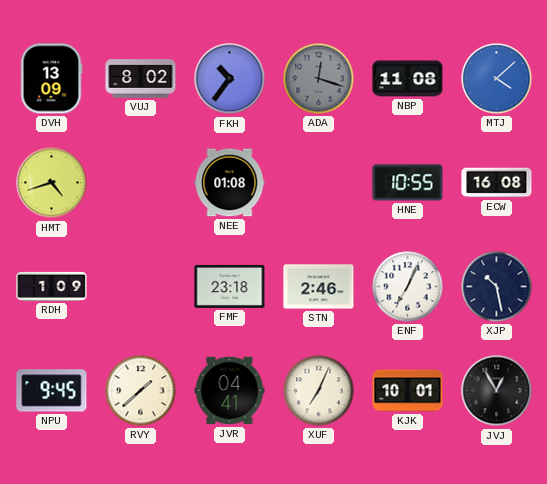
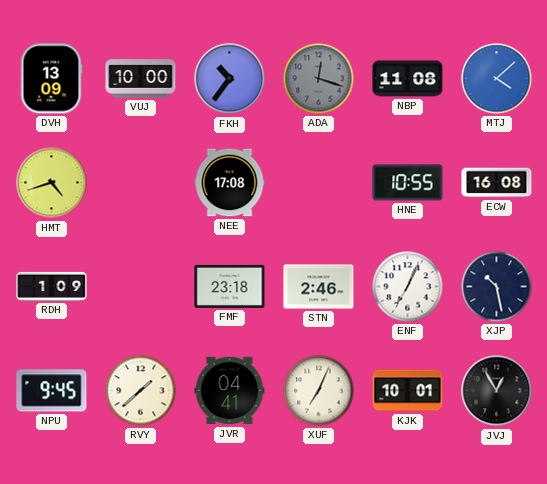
VUJ: 8:02 -> 10:00 (141, 79)
NEE: 01:08 -> 17:08 (230, 183)
